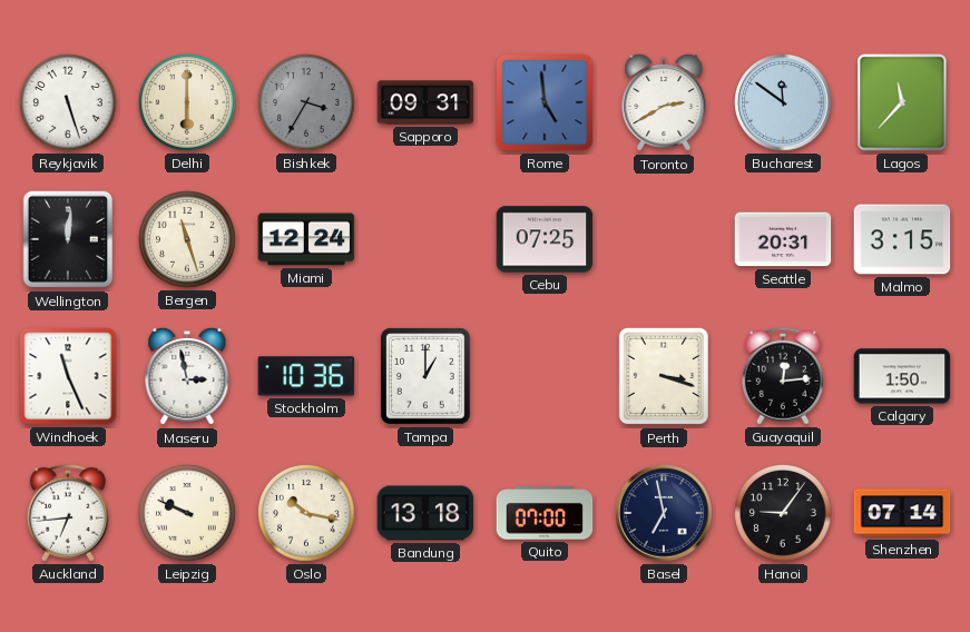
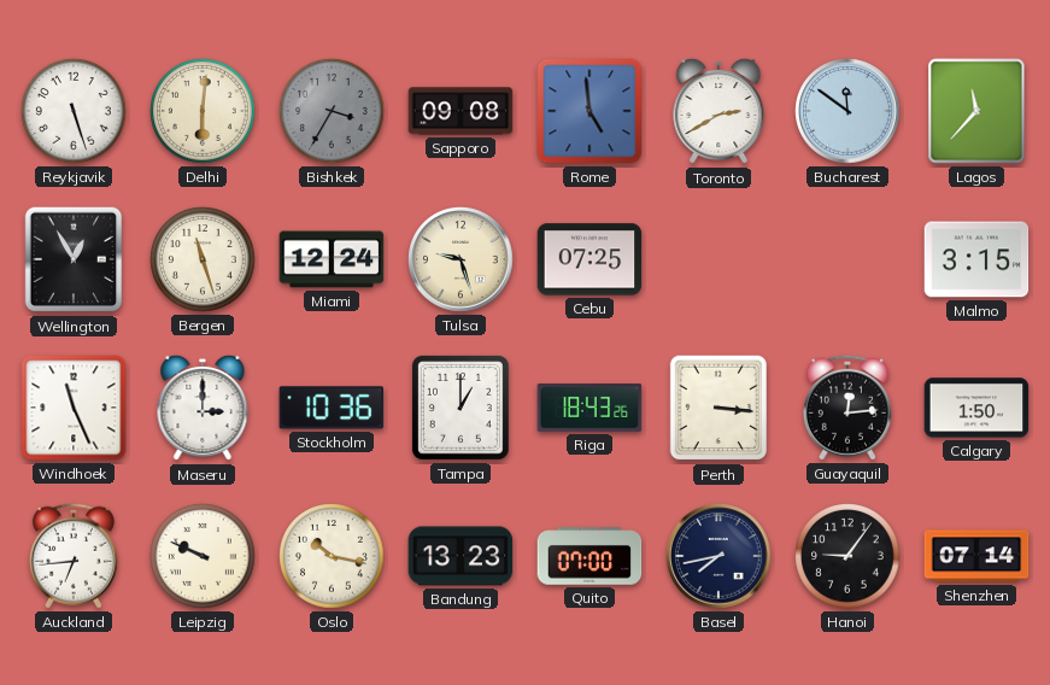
Delhi: 6:00 -> 6:01 (203, 111)
Sapporo: 09:31 -> 09:08 (461, 111)
Wellington: 12:01 -> 12:55 (74, 259)
Tulsa: none -> 9:27 (461, 259)
Seattle: 20:31 -> none (783, 239)
Maseru: 2:58 -> 3:00 (203, 408)
Riga: none -> 18:43 (589, 409)
Perth: 3:18 -> 3:16 (718, 408)
Bandung: 13:18 -> 13:23 (461, 556)
Basel: 6:58 -> 7:43 (718, 556)
